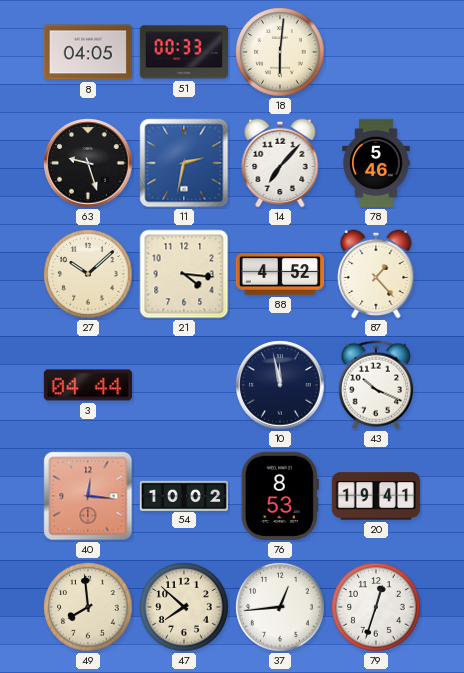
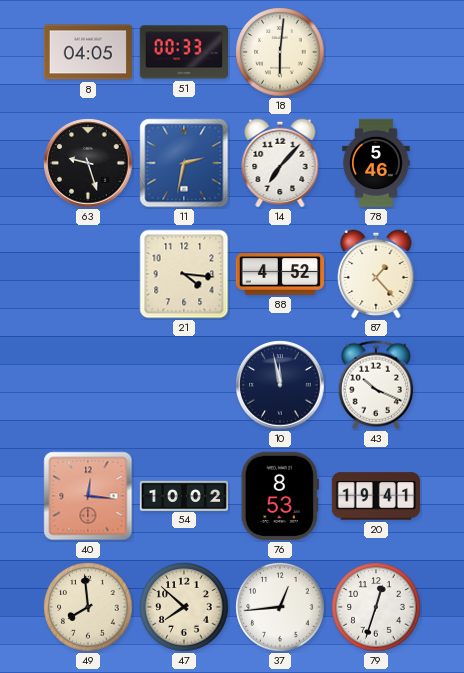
27: 10:08 -> none (88, 274)
3: 04:44 -> none (87, 385)
